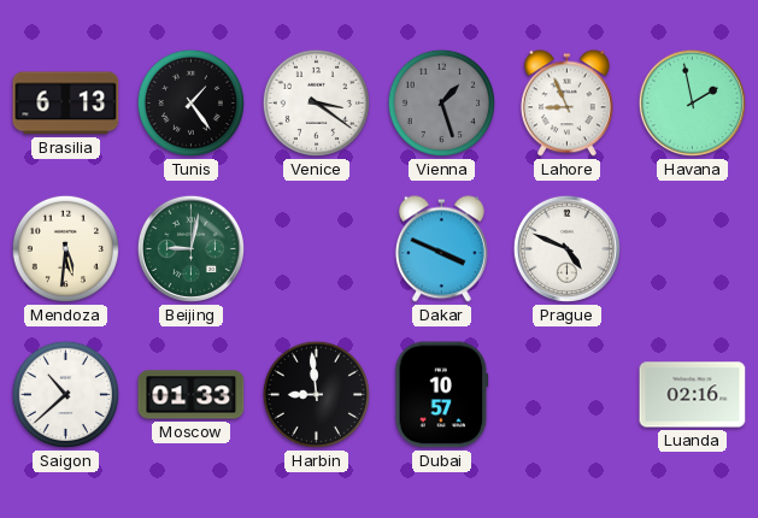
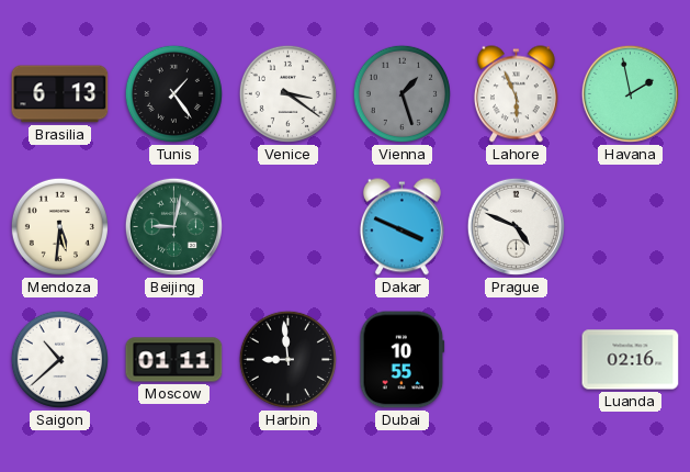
Lahore: 8:56 -> 5:56 (516, 94)
Moscow: 01:33 -> 01:11 (174, 360)
Dubai: 10:57 -> 10:55 (403, 360)
